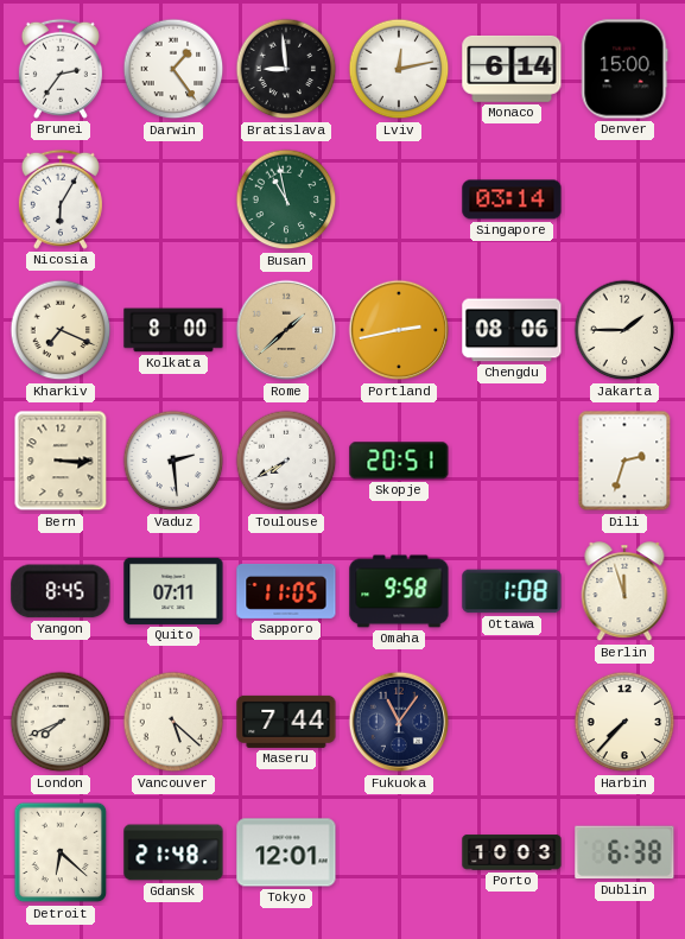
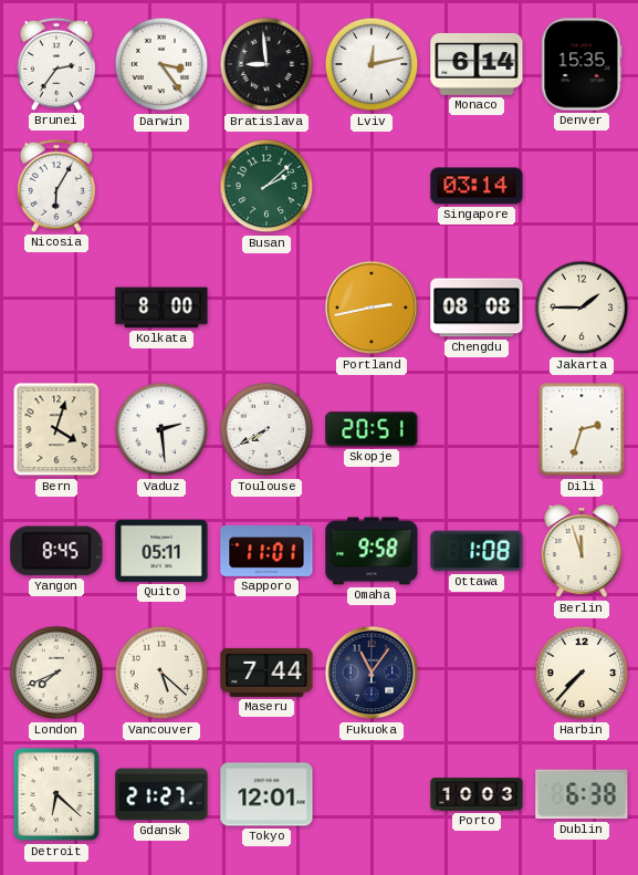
Darwin: 1:24 -> 3:24 (161, 64)
Denver: 15:00 -> 15:35 (582, 64)
Busan: 10:58 -> 2:08 (266, 186)
Kharkiv: 7:19 -> none (61, 330)
Rome: 1:38 -> none (286, 330)
Chengdu: 08:06 -> 08:08 (477, 308)
Bern: 3:15 -> 4:03 (56, 429)
Quito: 07:11 -> 05:11 (161, 551)
Sapporo: 11:05 -> 11:01 (266, 551)
Gdansk: 21:48 -> 21:27 (161, 794)
